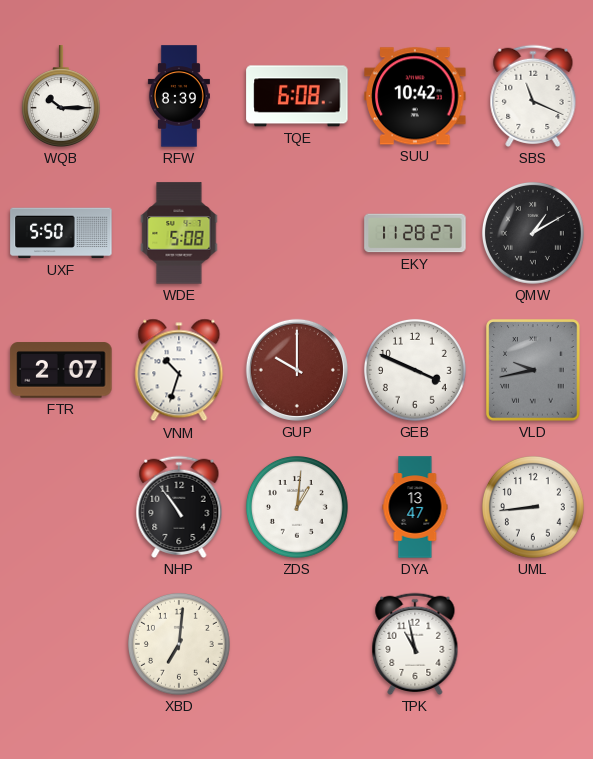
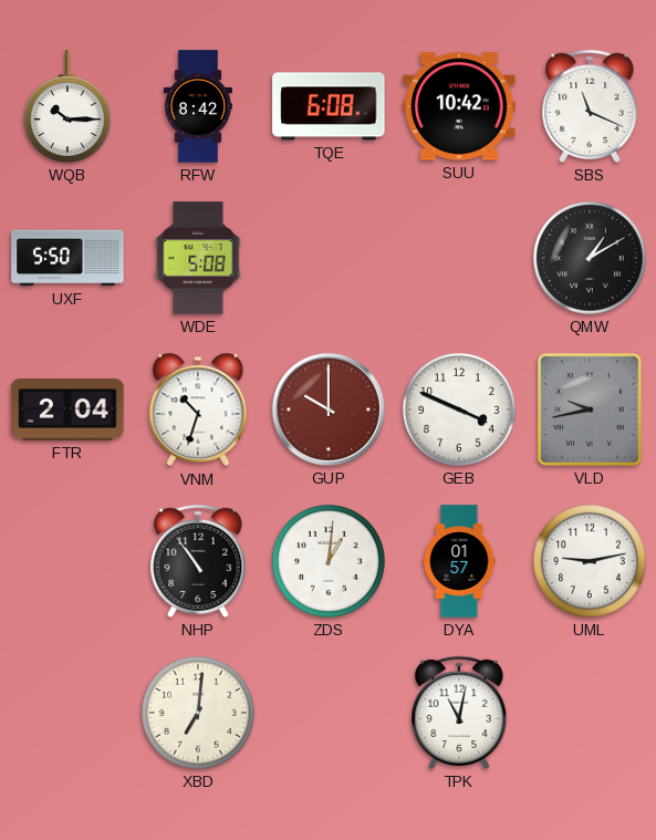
RFW: 8:39 -> 8:42 (198, 106)
EKY: 11:28 -> none (415, 233)
FTR: 2:07 -> 2:04 (67, 409)
DYA: 13:47 -> 01:57 (459, 561)
UML: 8:44 -> 9:13 (590, 561)
TPK: 10:58 -> 11:02 (459, 713)
